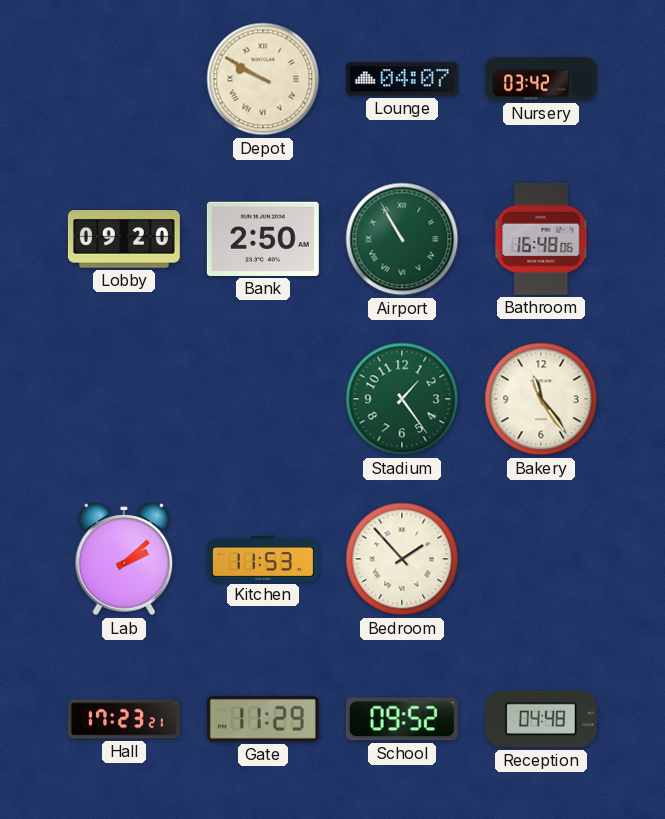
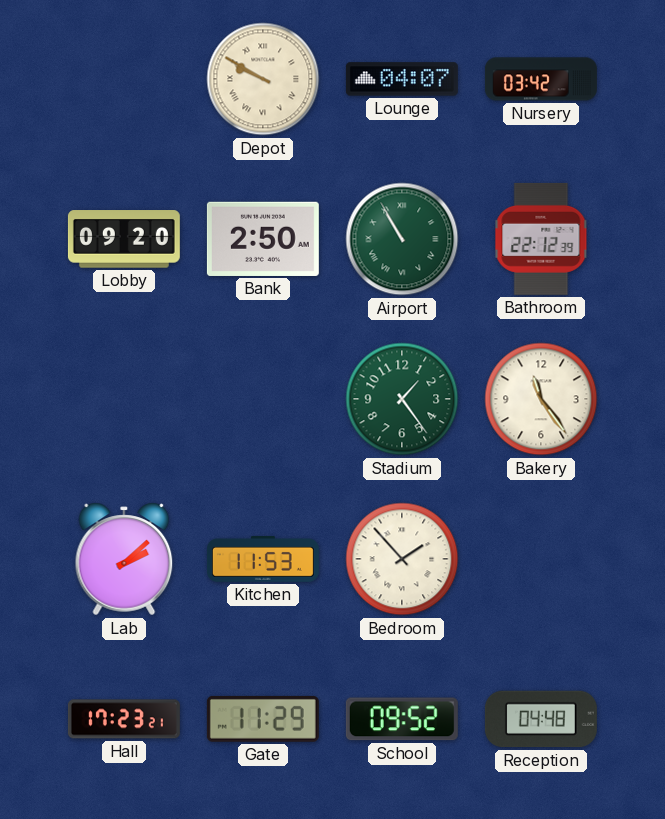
Bathroom: 16:48 -> 22:12 (541, 239)
